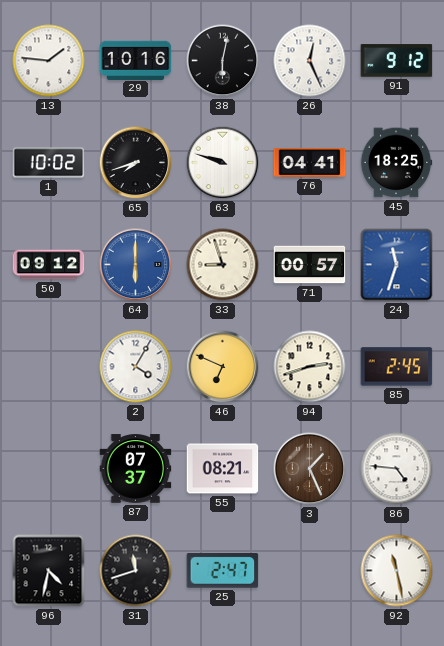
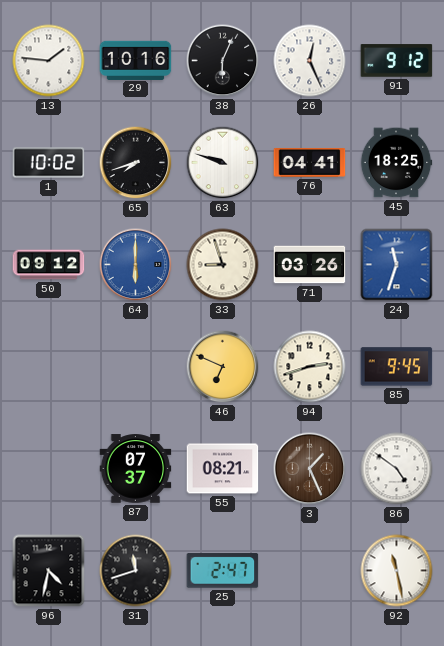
38: 6:02 -> 6:04 (223, 61)
71: 00:57 -> 03:26 (310, 265)
2: 4:05 -> none (136, 367)
85: 2:45 -> 9:45 (397, 367)
86: 4:46 -> 4:51 (397, 469)
